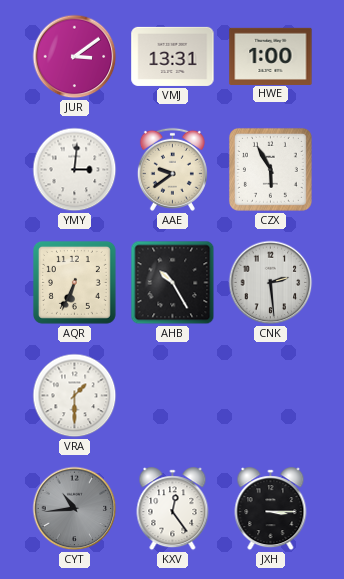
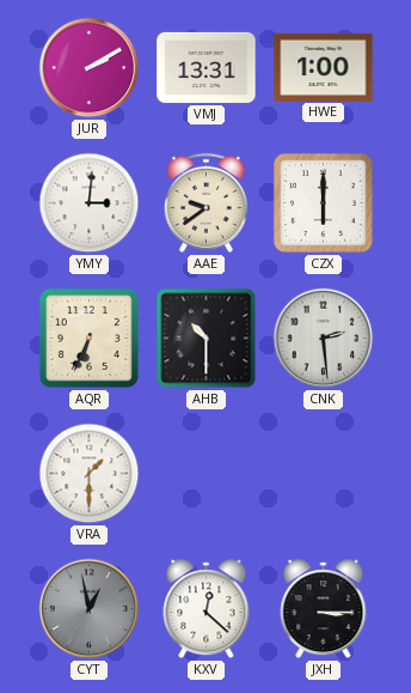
JUR: 3:09 -> 2:10 (90, 68)
CZX: 5:55 -> 6:00 (323, 202)
AHB: 10:25 -> 10:30 (207, 339)
CYT: 10:44 -> 12:58 (90, 609)
KXV: 12:24 -> 12:22 (207, 609)
